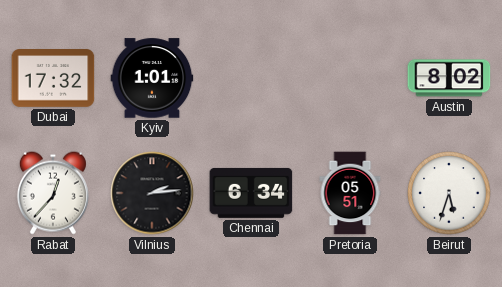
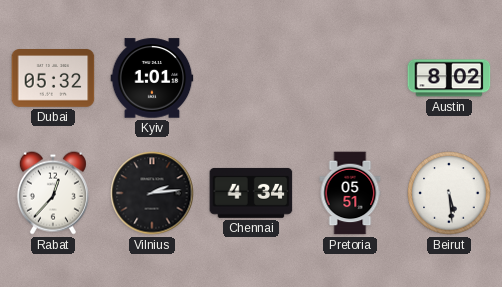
Dubai: 17:32 -> 05:32 (53, 78)
Chennai: 6:34 -> 4:34 (251, 193)
Beirut: 5:33 -> 5:29 (449, 193)
